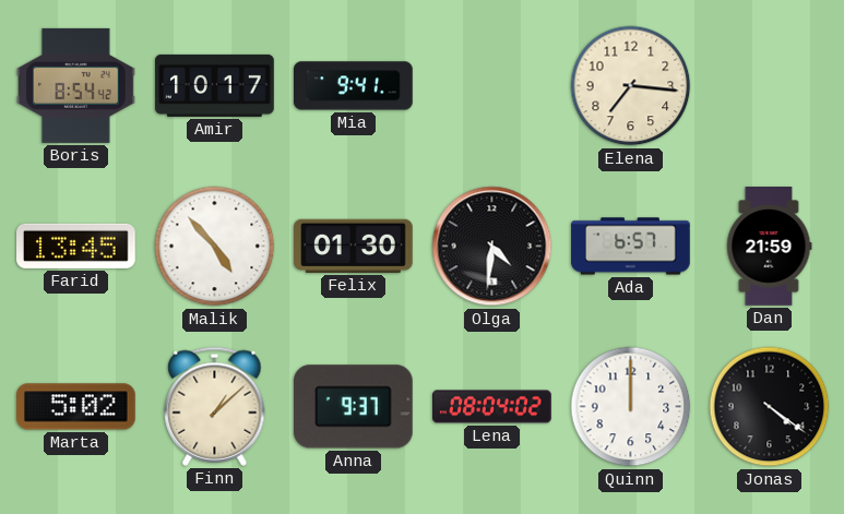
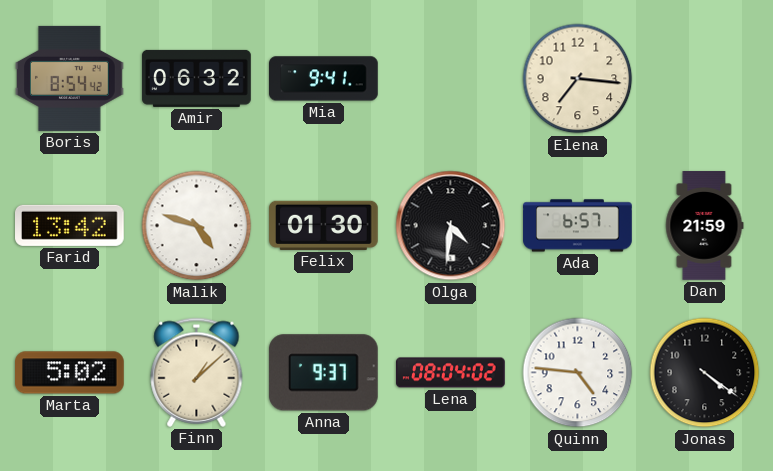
Amir: 10:17 -> 06:32 (197, 78)
Farid: 13:45 -> 13:42 (70, 225)
Malik: 4:53 -> 4:48 (197, 226)
Quinn: 12:00 -> 4:46 (578, 373)
